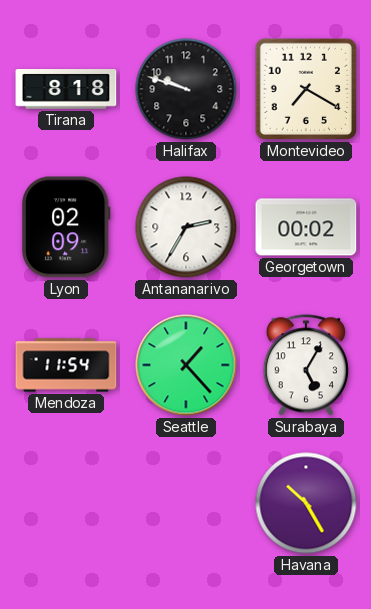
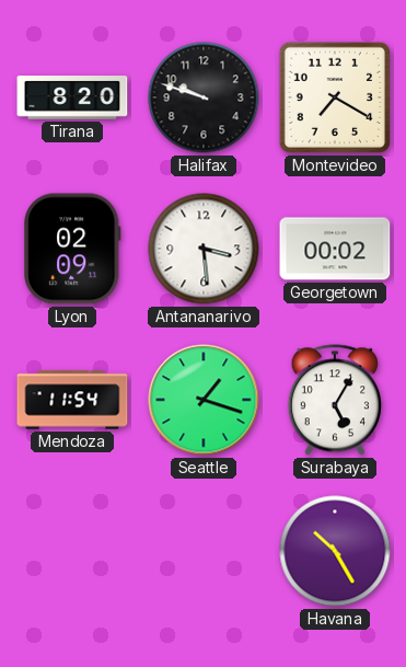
Tirana: 8:18 -> 8:20 (72, 97)
Antananarivo: 2:35 -> 3:29 (204, 249)
Seattle: 1:23 -> 1:18 (204, 400)
